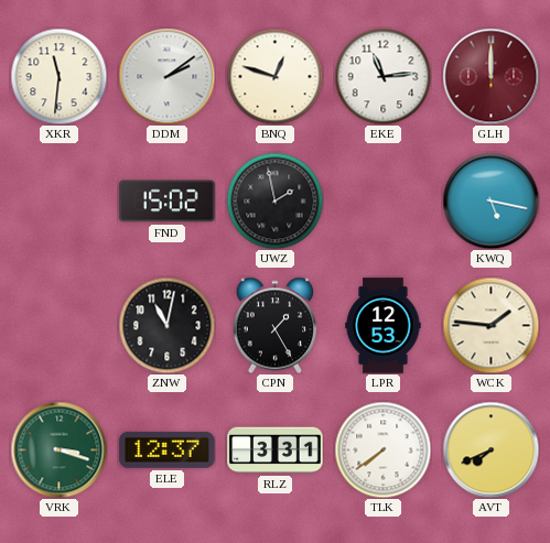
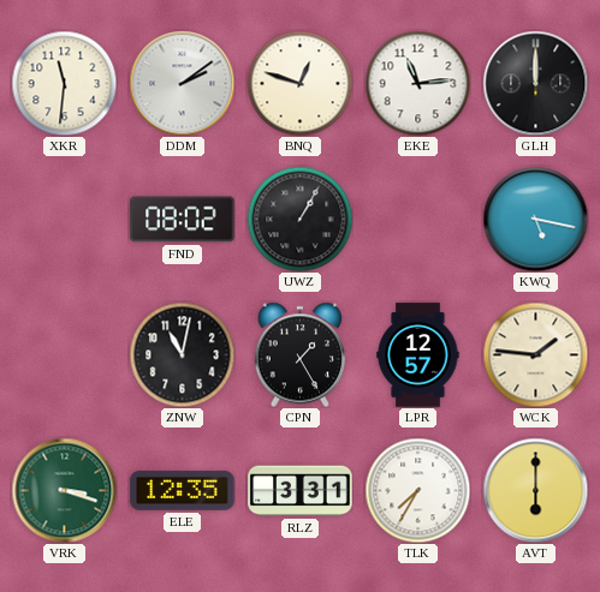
GLH dial: burgundy -> black (535, 83)
FND: 15:02 -> 08:02 (183, 220)
UWZ: 1:58 -> 1:05 (299, 219)
LPR: 12:53 -> 12:57 (418, 355)
ELE: 12:37 -> 12:35 (183, 490)
TLK: 7:39 -> 7:35 (417, 490)
AVT: 7:41 -> 6:00 (535, 490)
